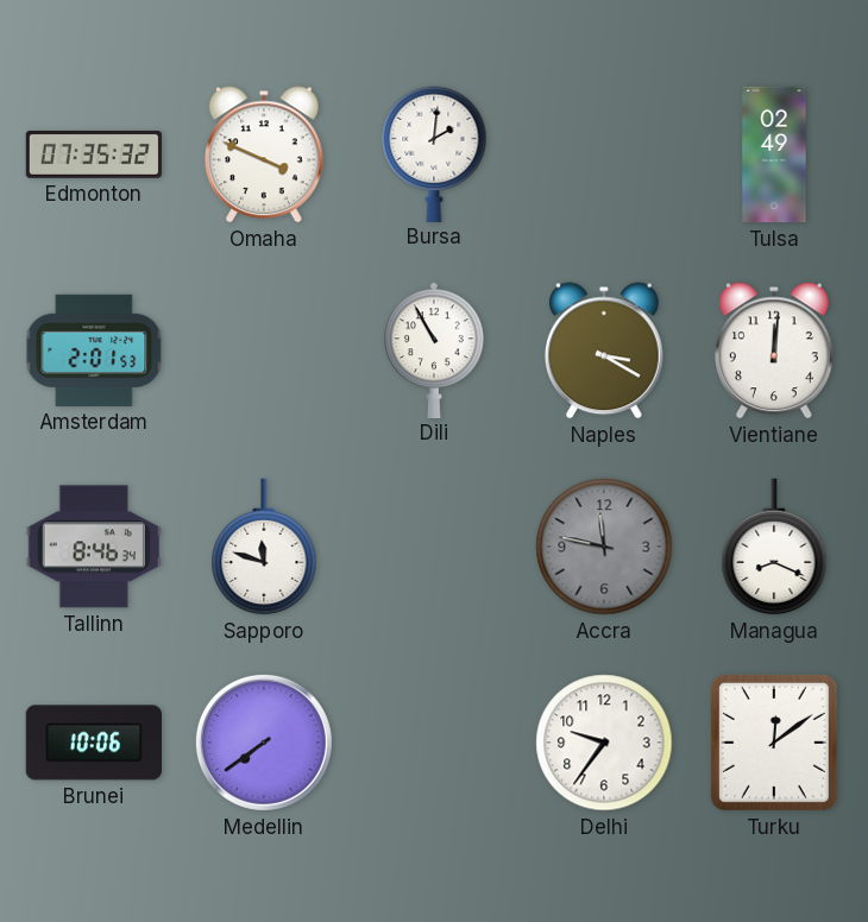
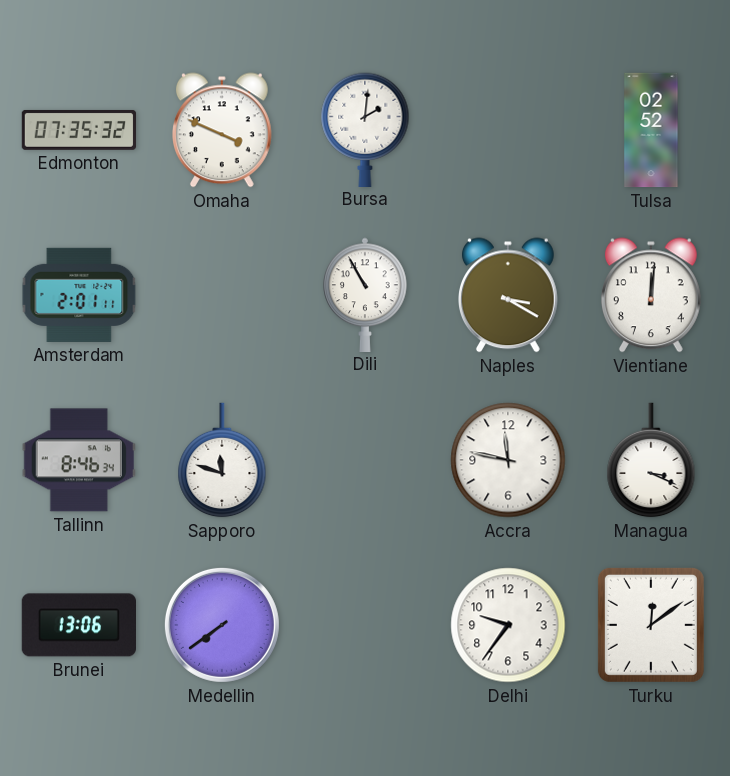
Tulsa: 02:49 -> 02:52 (651, 130)
Amsterdam: 2:01:53 -> 2:01:11 (79, 295)
Accra dial: grey -> white (508, 460)
Managua: 8:19 -> 3:19 (651, 460)
Brunei: 10:06 -> 13:06 (78, 625)
